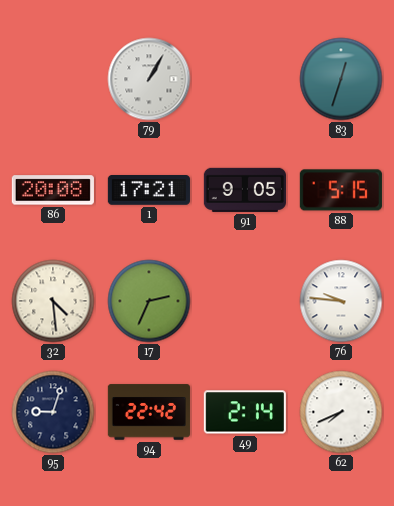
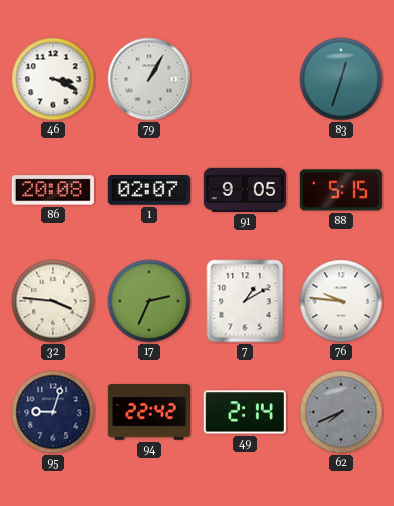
46: none -> 3:19 (53, 79)
1: 17:21 -> 02:07 (149, 190)
32: 4:29 -> 3:46 (53, 301)
7: none -> 1:10 (245, 301)
62 dial: white -> grey (341, 412)
